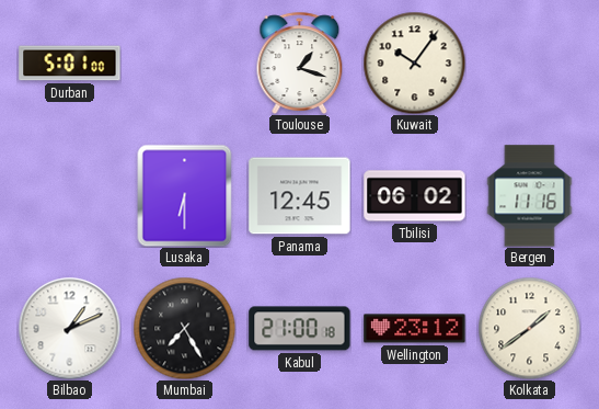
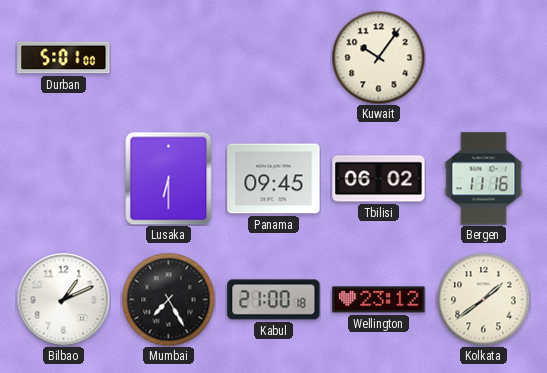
Toulouse: 1:18 -> none (300, 63)
Panama: 12:45 -> 09:45 (274, 179)
